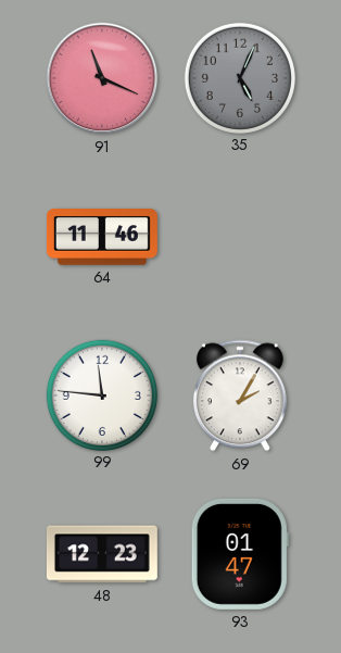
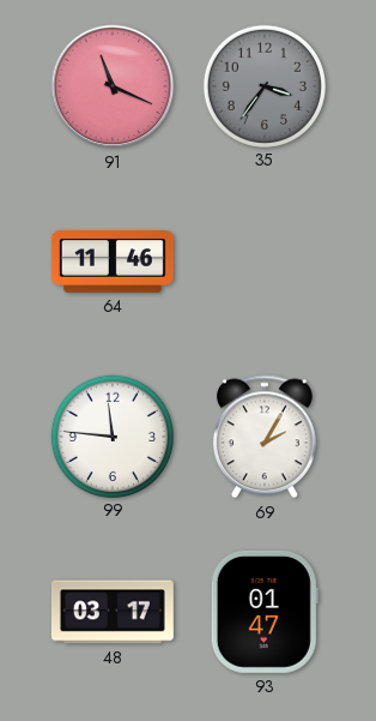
35: 5:04 -> 3:36 (263, 85)
48: 12:23 -> 03:17 (113, 612)
